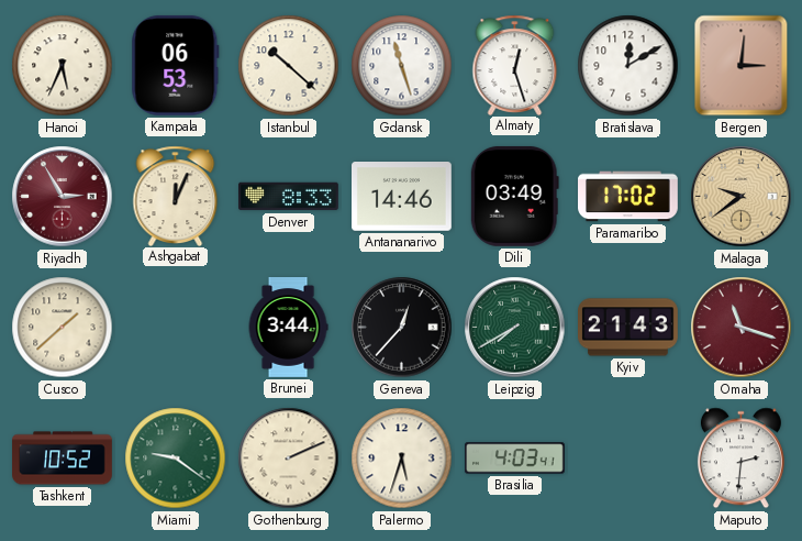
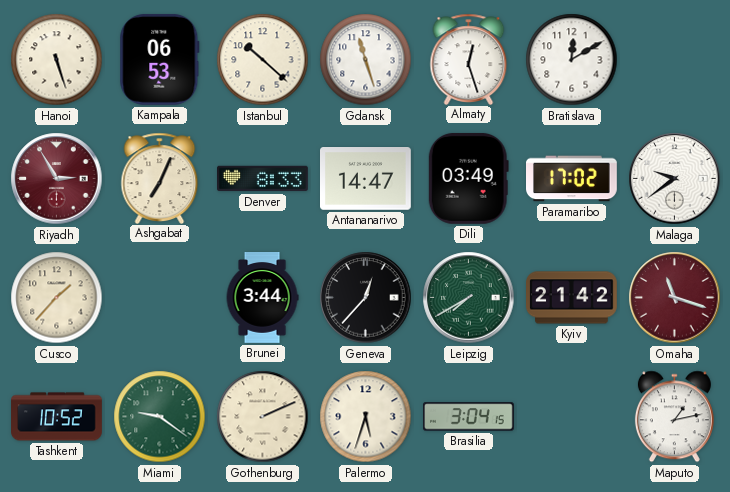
Hanoi: 5:34 -> 5:27 (57, 60)
Bergen: 3:01 -> none (742, 66)
Ashgabat: 12:04 -> 7:04 (160, 178)
Antananarivo: 14:46 -> 14:47 (366, 179)
Malaga dial: champagne -> white (675, 179)
Cusco: 1:38 -> 1:37 (57, 298)
Kyiv: 21:43 -> 21:42 (572, 298)
Brasilia: 4:03 -> 3:04 (469, 417)
Maputo: 2:31 -> 1:13 (674, 417)
